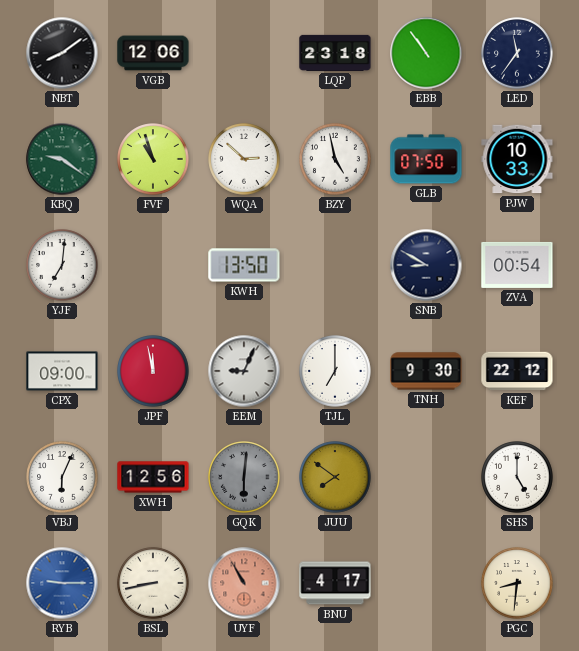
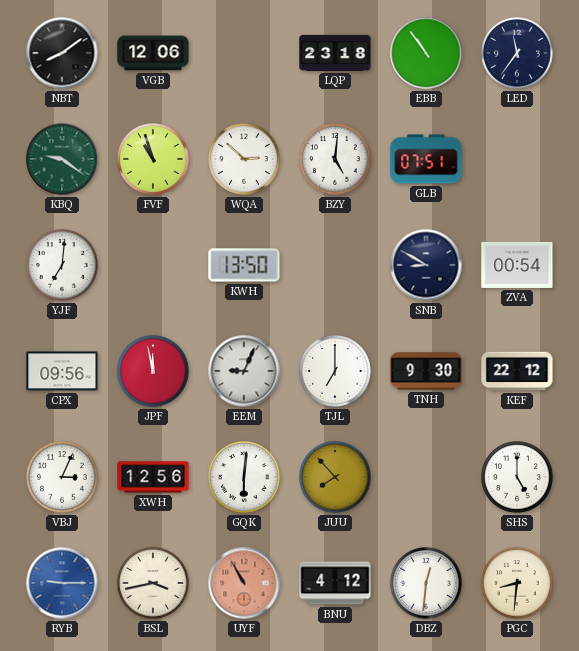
BZY: 4:58 -> 5:01 (335, 159)
GLB: 07:50 -> 07:51 (426, 159)
PJW: 10:33 -> none (517, 159)
CPX: 09:00 -> 09:56 (62, 371)
VBJ: 6:04 -> 3:04 (62, 477)
GQK dial: grey -> white (244, 477)
JUU: 7:51 -> 7:53 (335, 477)
BSL: 8:43 -> 3:43 (153, 583)
BNU: 4:17 -> 4:12 (335, 583)
DBZ: none -> 12:31 (426, 583)
